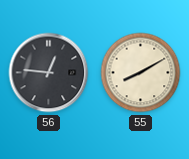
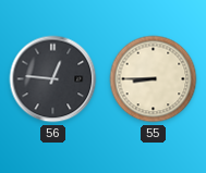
55: 8:10 -> 8:45 (154, 79)
